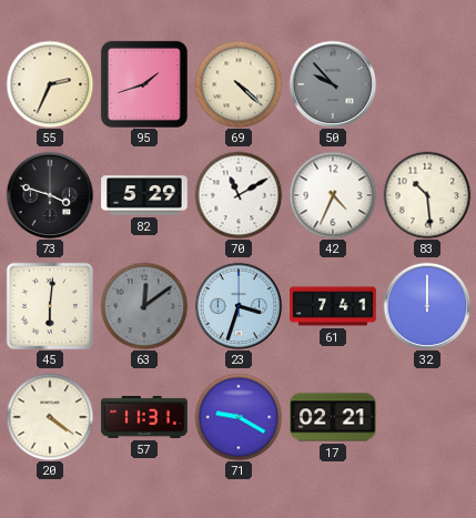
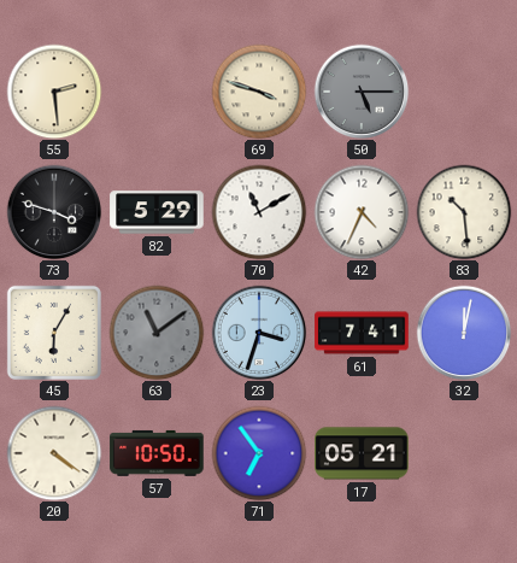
55: 2:34 -> 2:29 (54, 92)
95: 1:42 -> none (144, 84)
69: 4:22 -> 3:48 (259, 92)
50: 9:53 -> 5:15 (362, 92)
45: 6:01 -> 6:05 (54, 333)
63: 12:09 -> 11:09 (157, 333)
32: 12:00 -> 12:02 (464, 333)
57: 11:31 -> 10:50 (157, 453)
71: 9:20 -> 6:54 (259, 453)
17: 02:21 -> 05:21 (362, 453)
